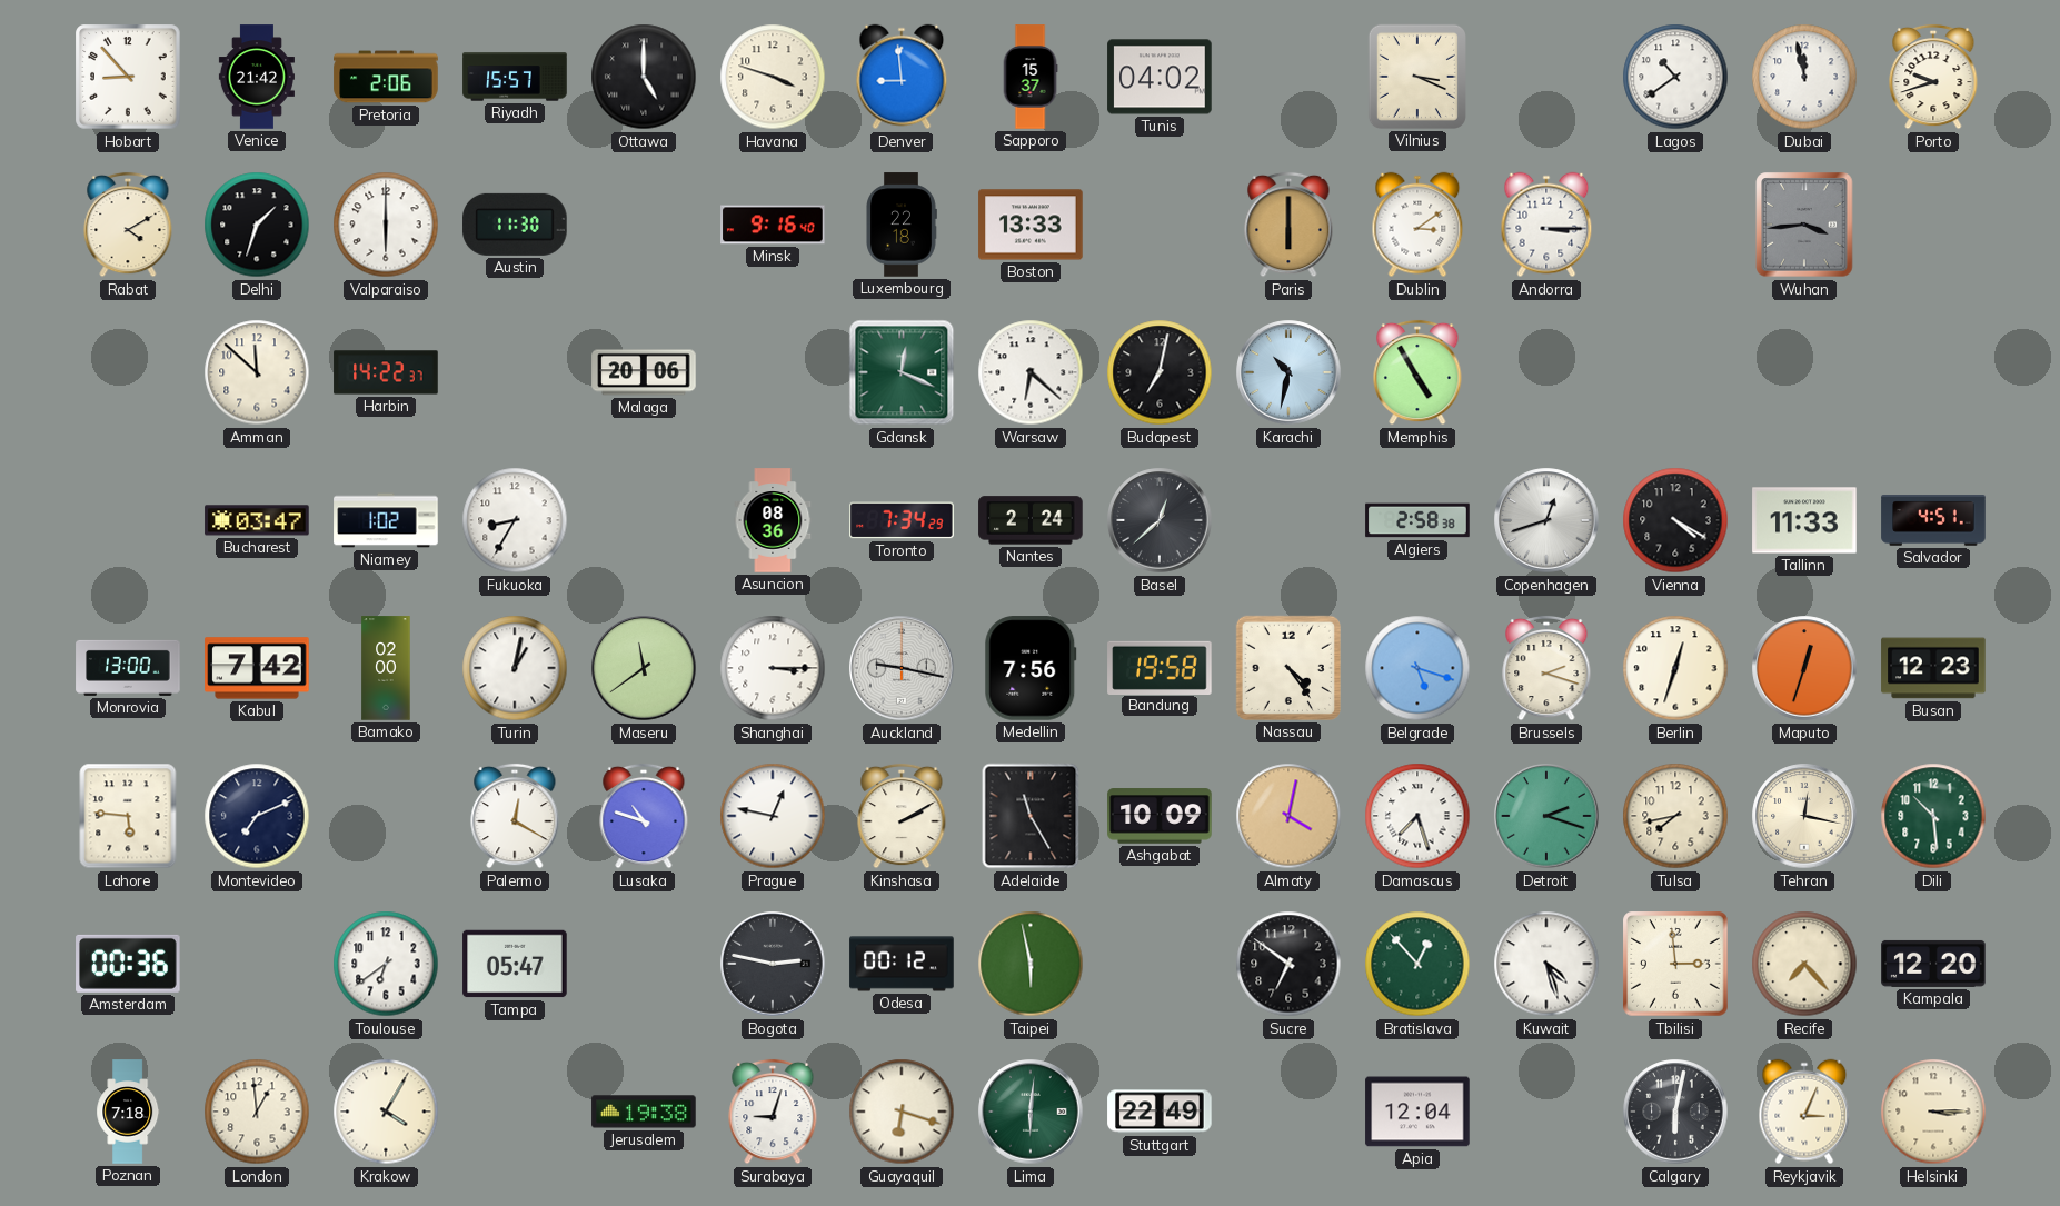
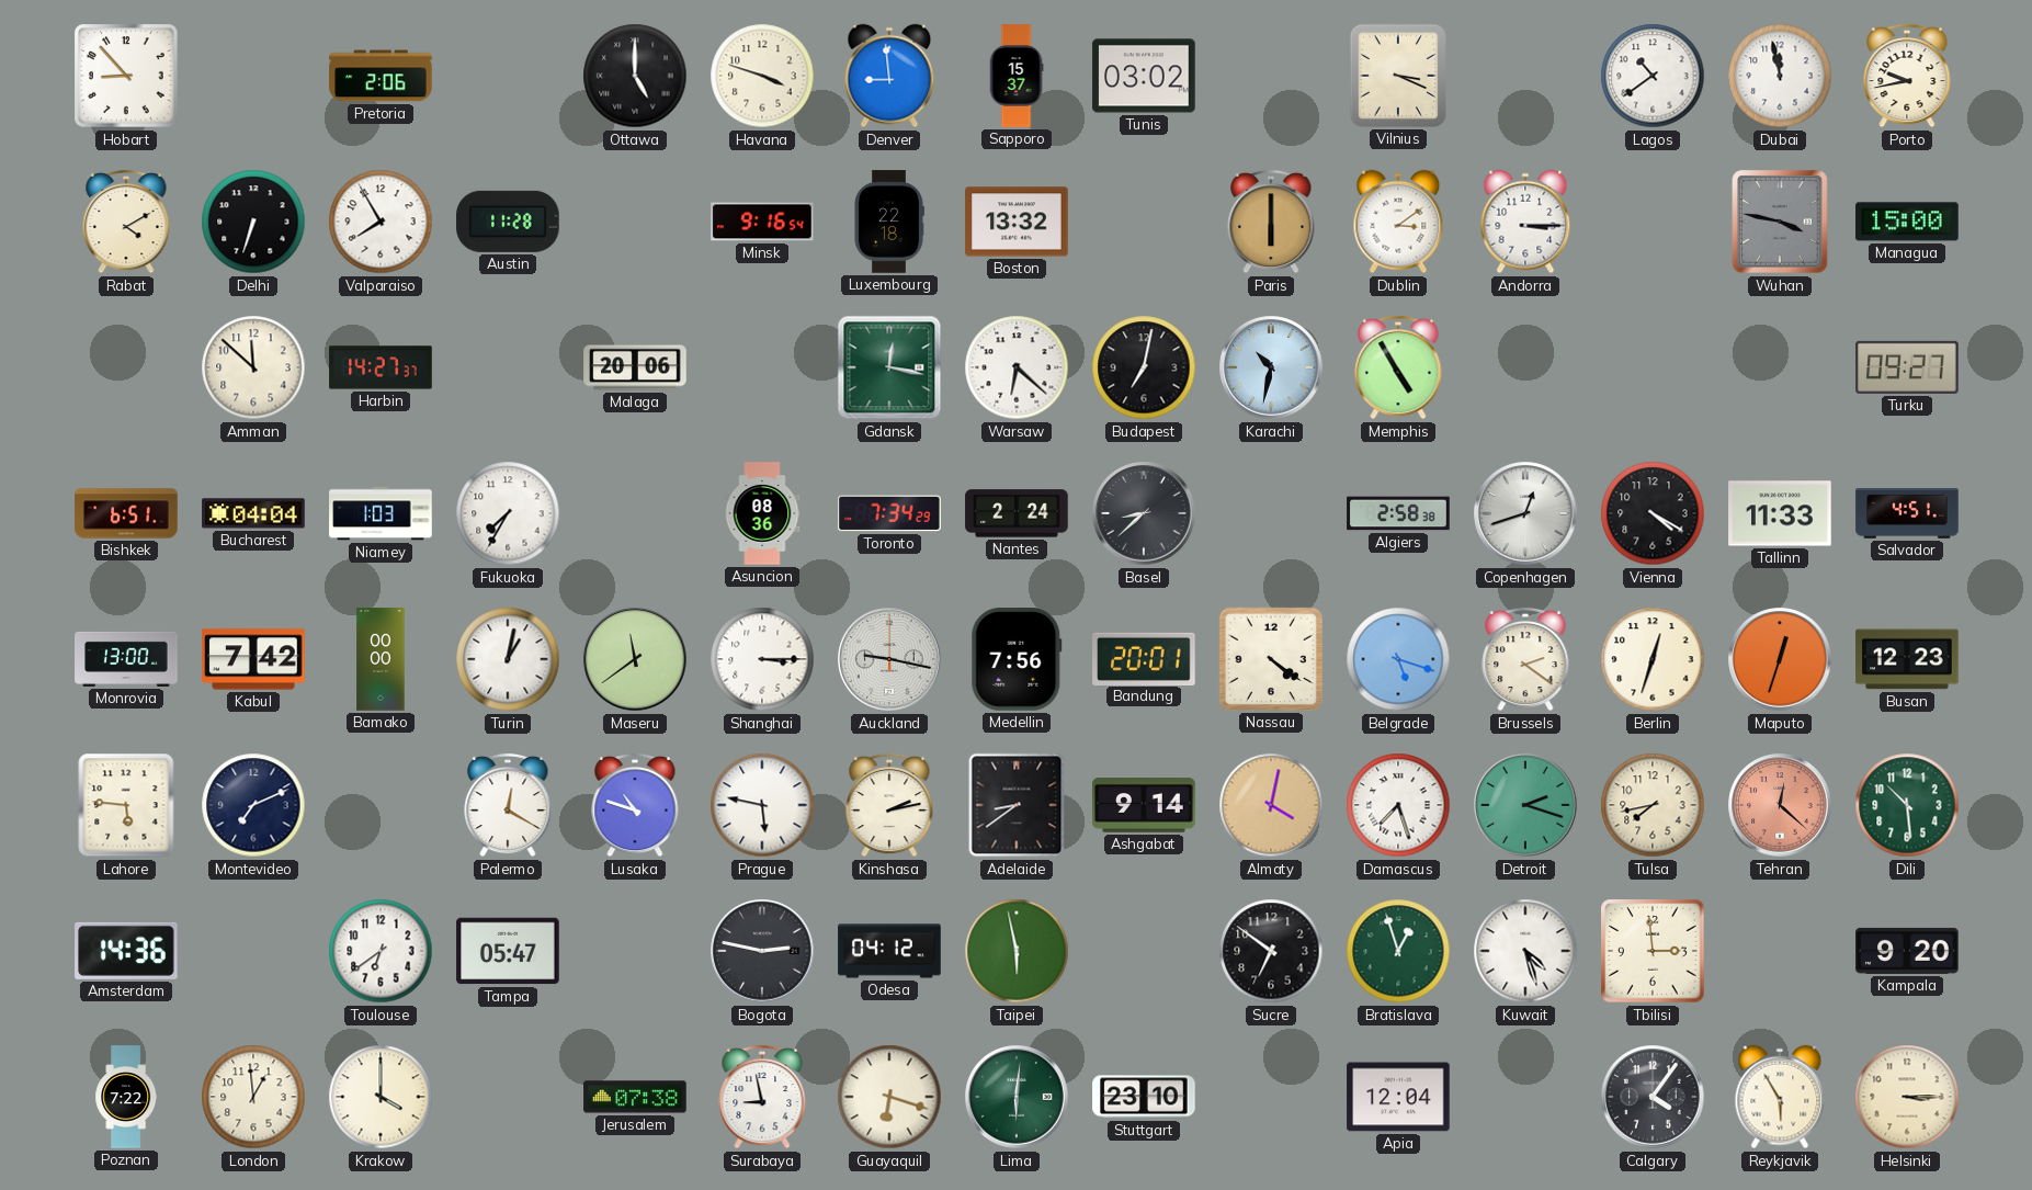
Venice: 21:42 -> none (257, 77)
Riyadh: 15:57 -> none (515, 77)
Tunis: 04:02 -> 03:02 (1144, 76)
Porto: 9:42 -> 9:43 (1907, 76)
Delhi: 1:33 -> 6:33 (253, 222)
Valparaiso: 6:00 -> 7:55 (381, 222)
Austin: 11:30 -> 11:28 (508, 222)
Minsk: 9:16:40 -> 9:16:54 (762, 222)
Boston: 13:33 -> 13:32 (1017, 222)
Wuhan: 3:44 -> 3:47 (1780, 222)
Managua: none -> 15:00 (1907, 222)
Harbin: 14:22 -> 14:27 (381, 367)
Gdansk: 12:19 -> 12:17 (889, 367)
Turku: none -> 09:27 (1907, 367)
Bishkek: none -> 6:51 (126, 513)
Bucharest: 03:47 -> 04:04 (253, 513)
Niamey: 1:02 -> 1:03 (381, 513)
Fukuoka: 8:35 -> 7:35 (508, 513)
Basel: 12:38 -> 8:38 (1144, 513)
Bamako: 02:00 -> 00:00 (381, 659)
Bandung: 19:58 -> 20:01 (1144, 658)
Nassau: 4:24 -> 4:21 (1271, 659)
Brussels: 2:18 -> 2:21 (1525, 659)
Prague: 12:47 -> 5:47 (762, 805)
Kinshasa: 2:10 -> 2:13 (889, 805)
Adelaide: 11:25 -> 8:39 (1017, 805)
Ashgabat: 10:09 -> 9:14 (1144, 805)
Tehran: 12:17 -> 12:22 (1780, 805)
Tehran dial: cream -> salmon (1780, 805)
Amsterdam: 00:36 -> 14:36 (126, 951)
Odesa: 00:12 -> 04:12 (889, 951)
Bratislava: 12:53 -> 12:57 (1398, 951)
Recife: 7:23 -> none (1804, 964)
Kampala: 12:20 -> 9:20 (1907, 951)
Poznan: 7:18 -> 7:22 (126, 1097)
Krakow: 4:05 -> 4:00 (381, 1097)
Jerusalem: 19:38 -> 07:38 (635, 1097)
Surabaya: 9:03 -> 8:58 (762, 1097)
Stuttgart: 22:49 -> 23:10 (1144, 1097)
Calgary: 6:02 -> 4:06 (1653, 1097)
Reykjavik: 3:04 -> 5:55 (1780, 1097)
